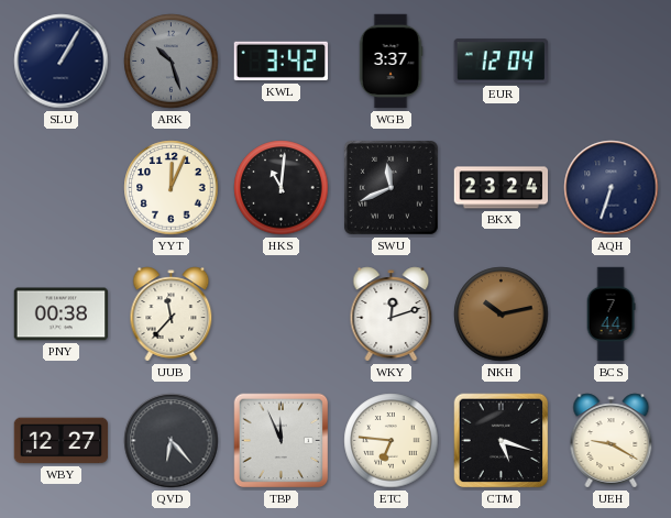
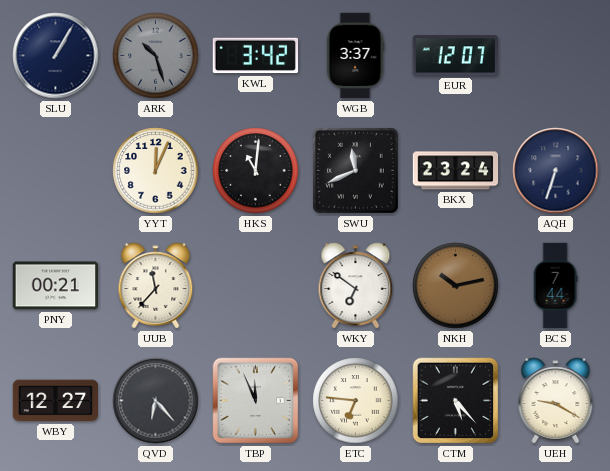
EUR: 12:04 -> 12:07 (455, 56)
PNY: 00:38 -> 00:21 (56, 286)
WKY: 12:12 -> 6:51 (356, 286)
CTM: 5:18 -> 5:23 (456, 401)
